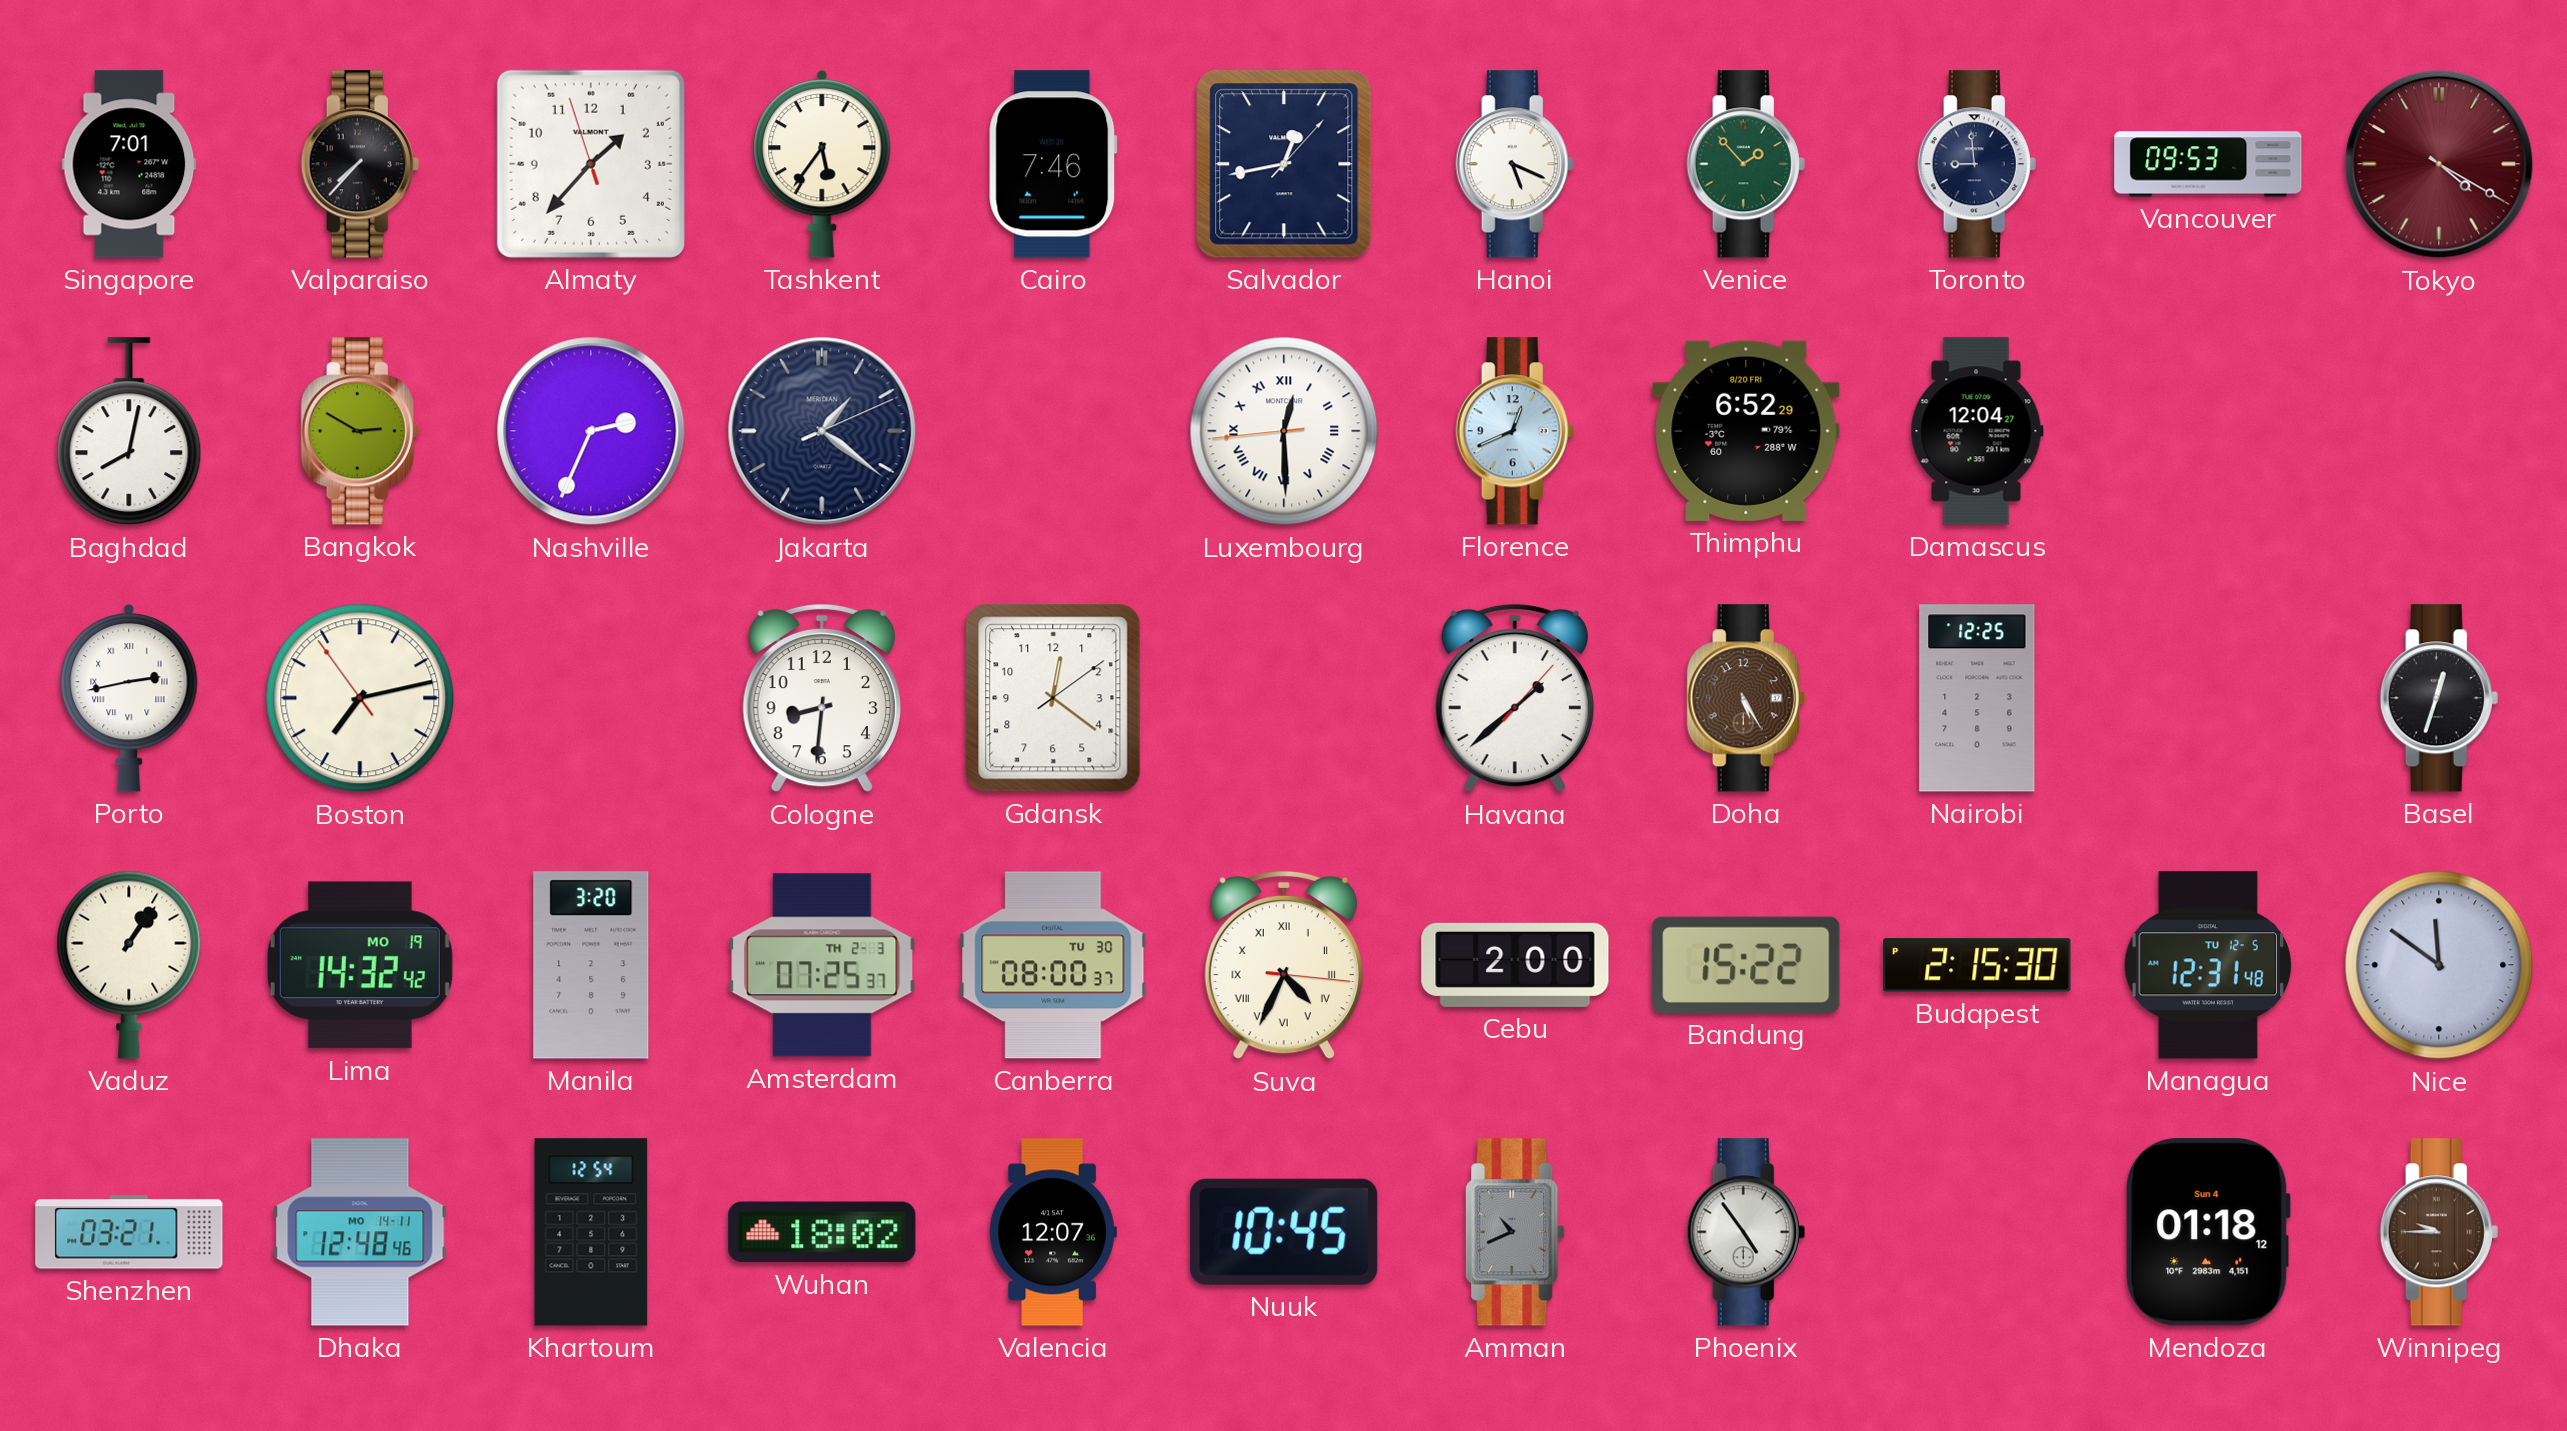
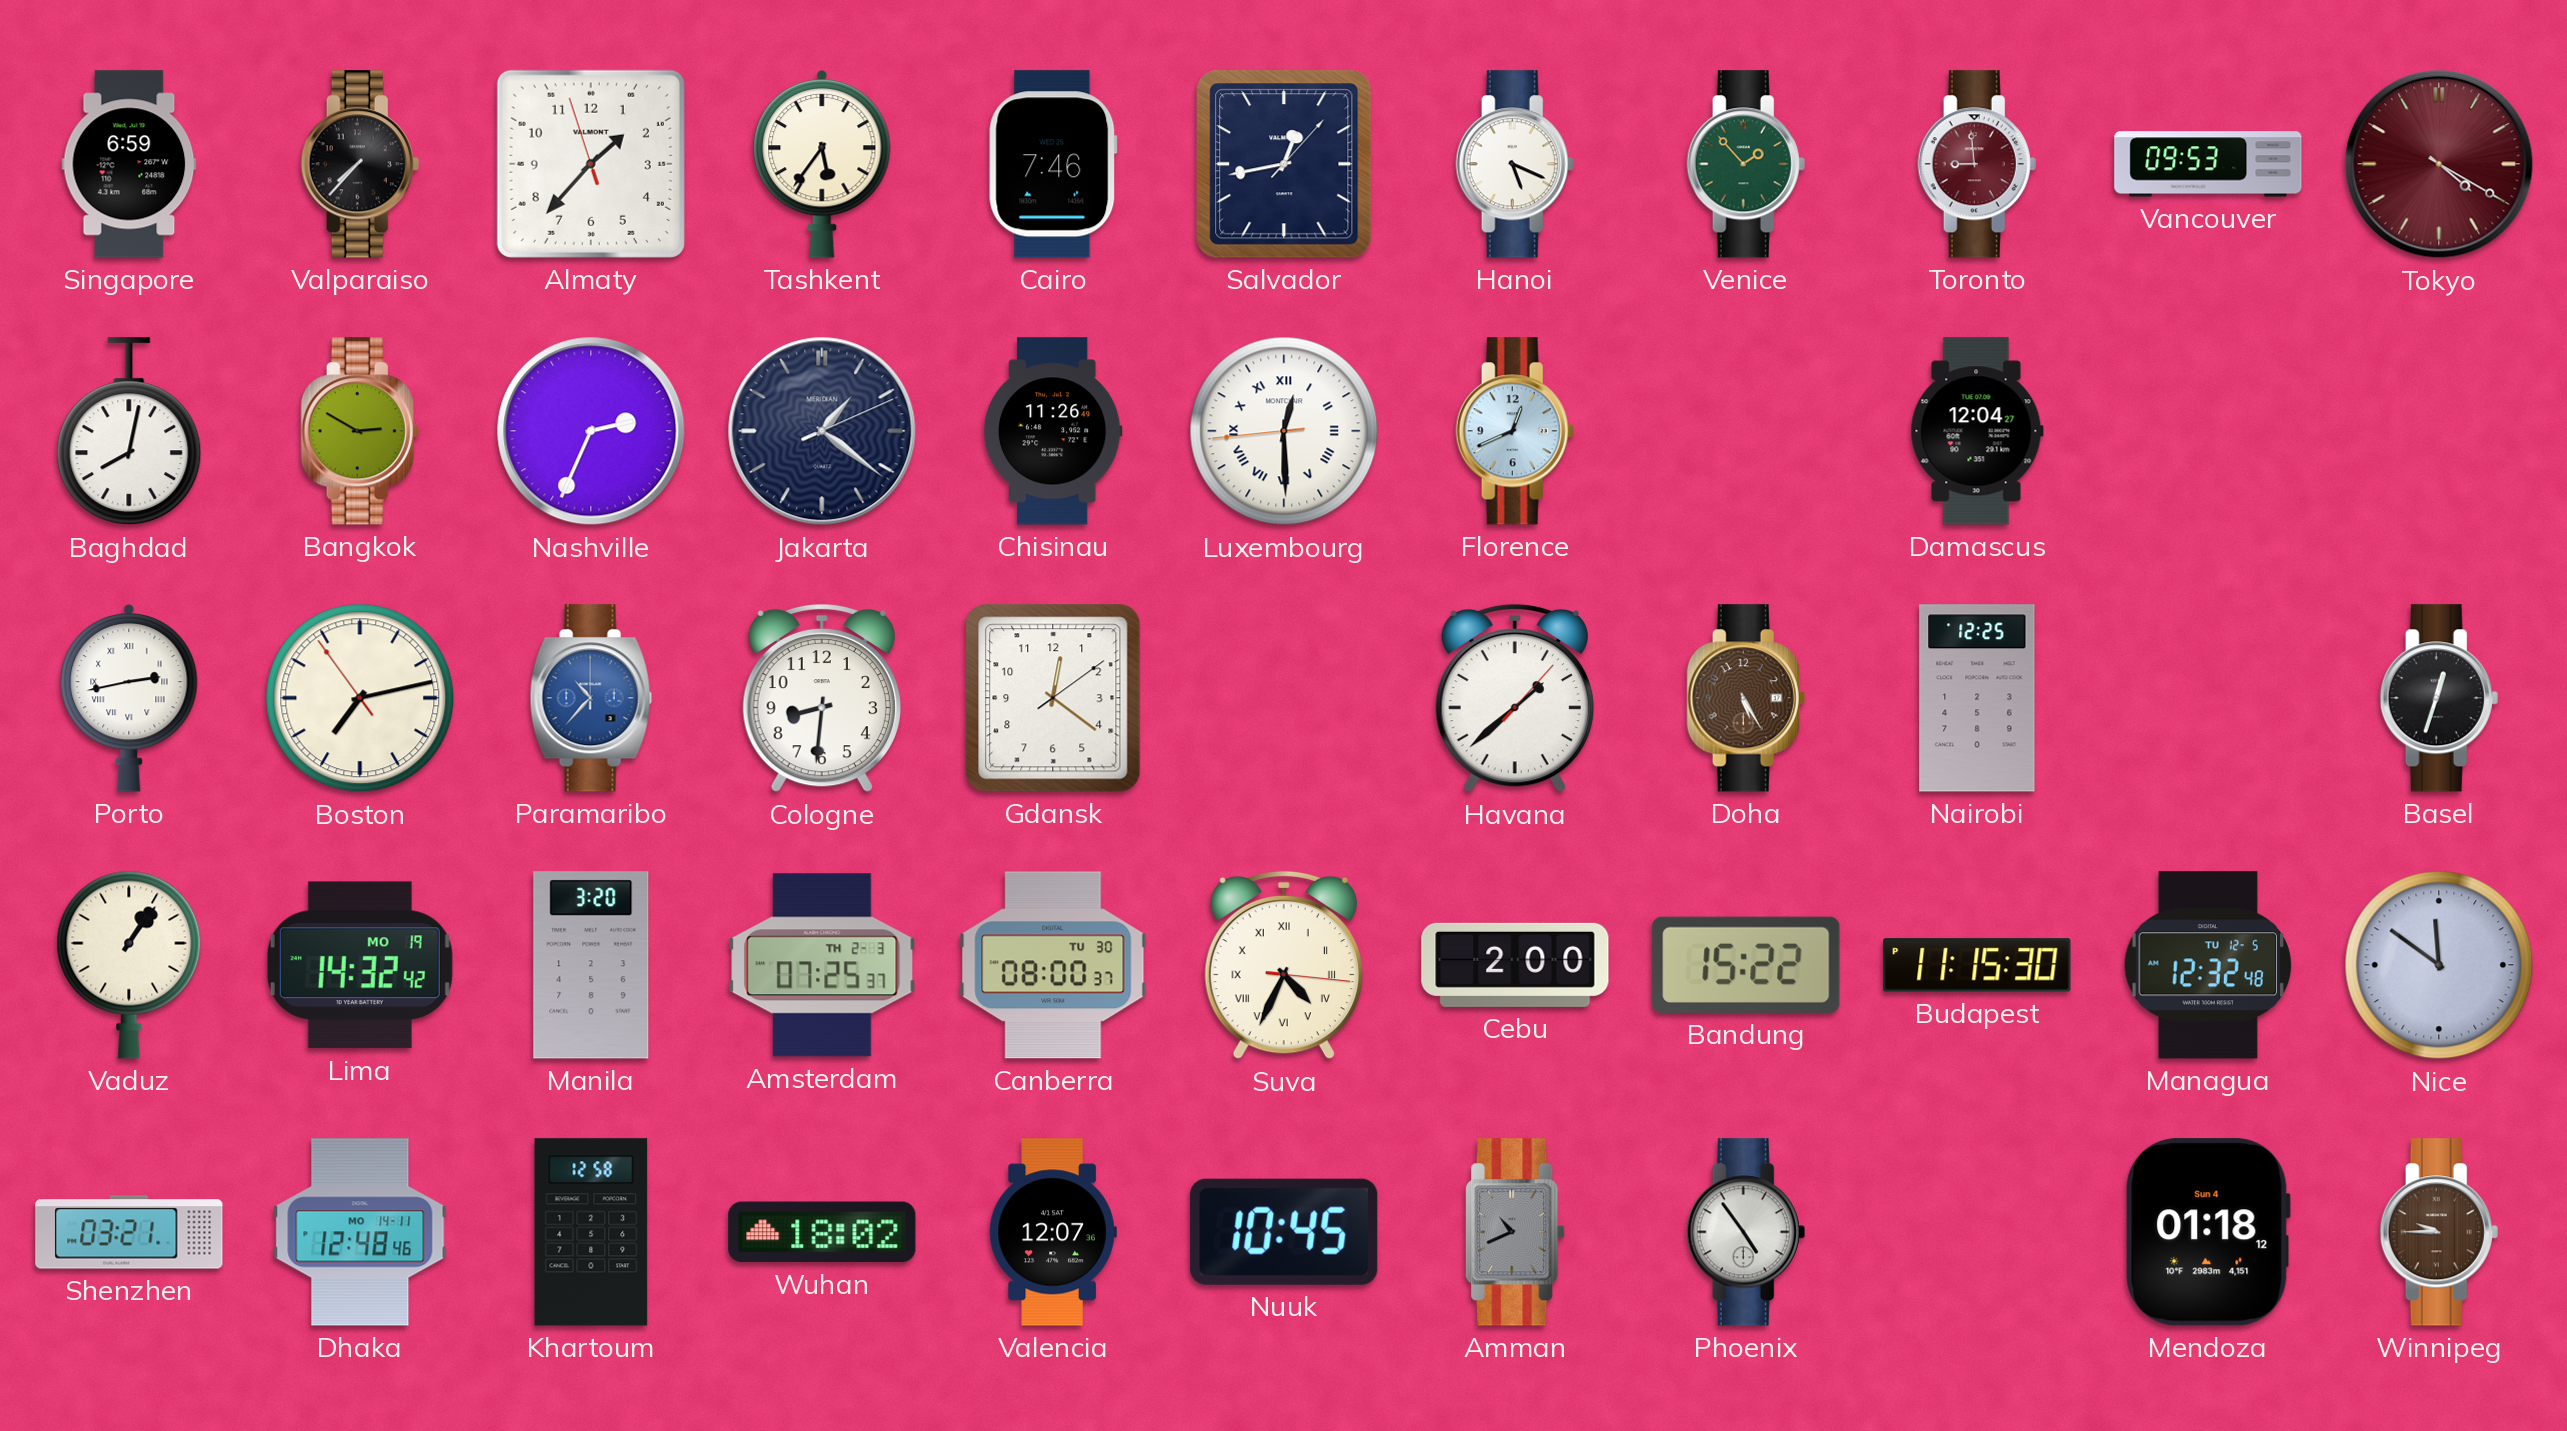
Singapore: 7:01 -> 6:59 (129, 164)
Toronto dial: navy -> burgundy (1977, 164)
Chisinau: none -> 11:26 (1053, 431)
Thimphu: 6:52 -> none (1746, 431)
Paramaribo: none -> 10:37 (591, 698)
Budapest: 2:15 -> 11:15 (1977, 965)
Managua: 12:31 -> 12:32 (2207, 965)
Khartoum: 12:54 -> 12:58 (591, 1232)
